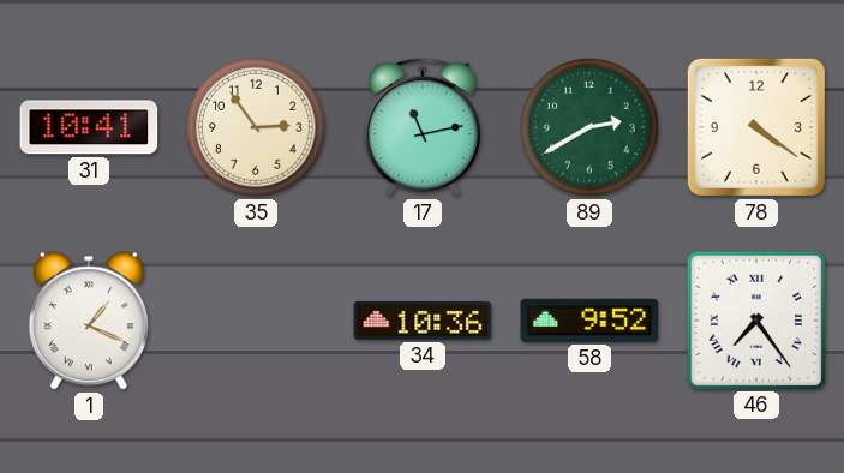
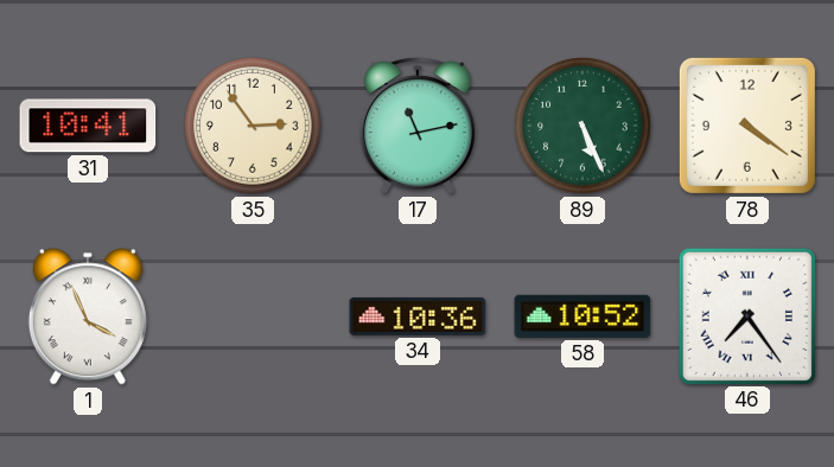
89: 2:40 -> 5:26 (582, 126)
1: 1:19 -> 3:56 (88, 316)
58: 9:52 -> 10:52 (582, 316)
